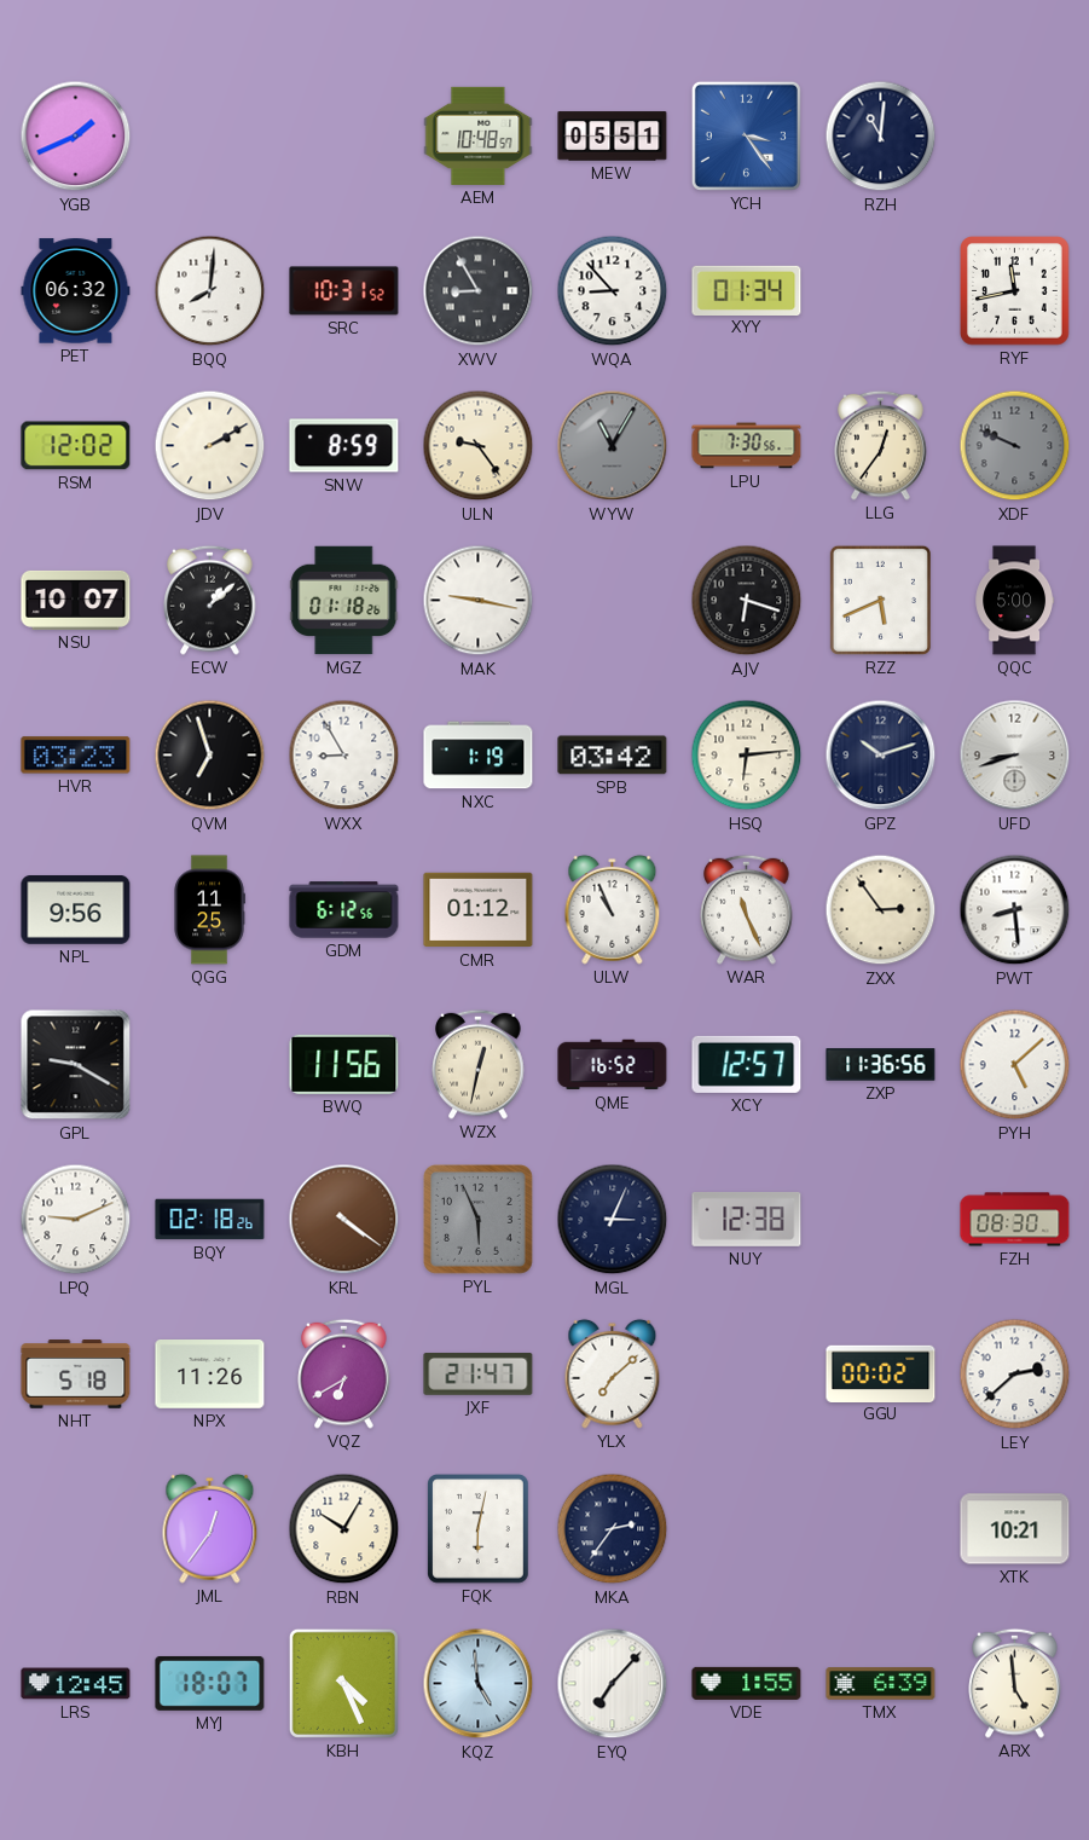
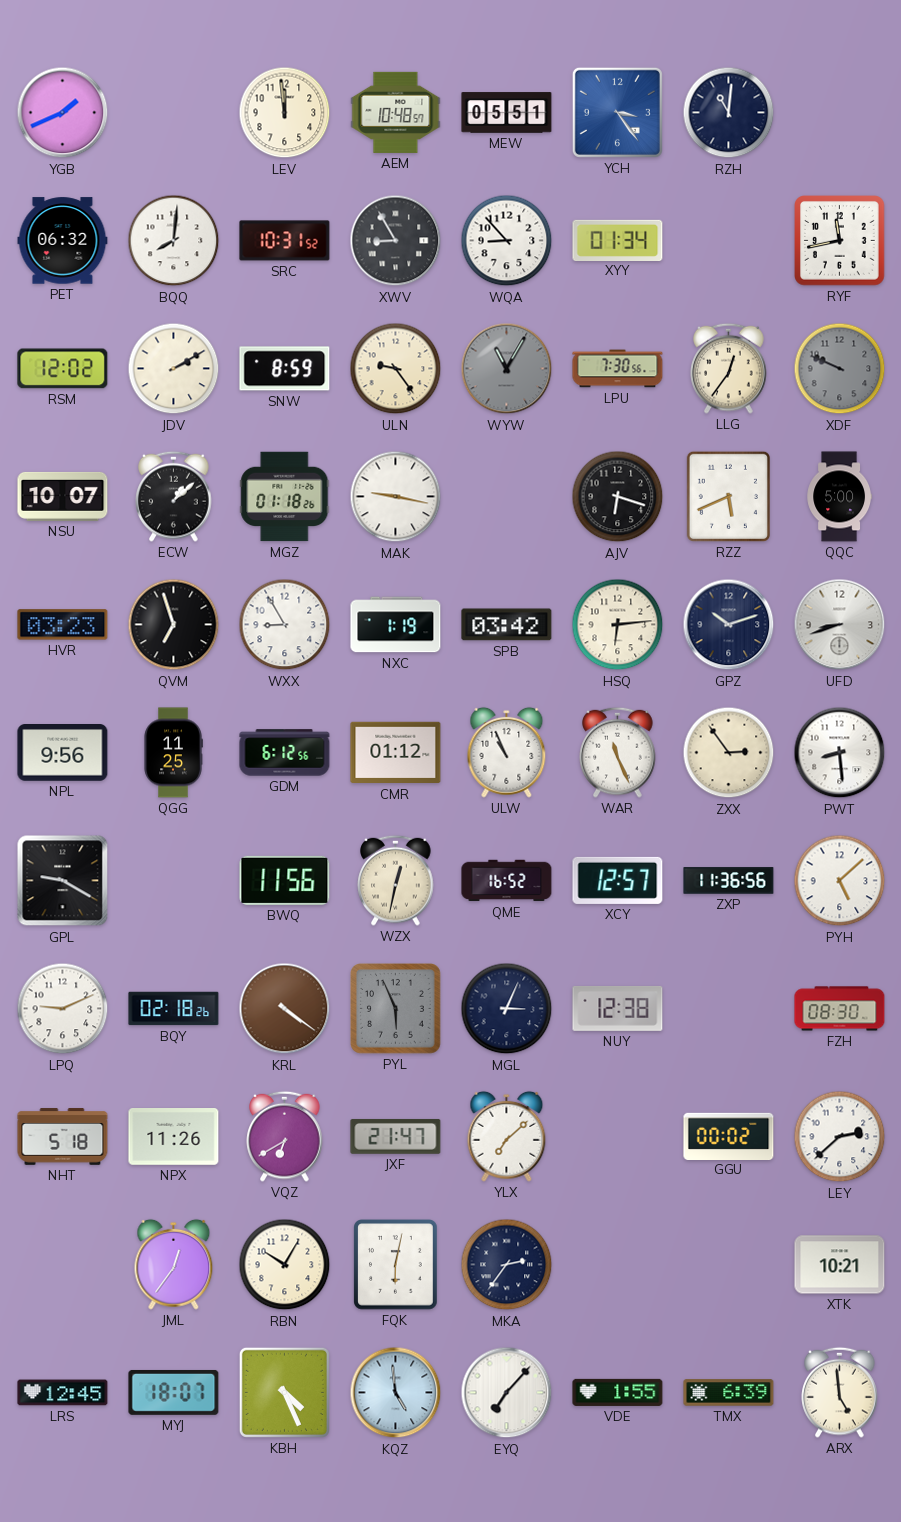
LEV: none -> 11:59 (285, 113)
